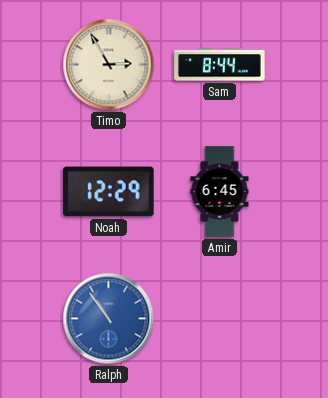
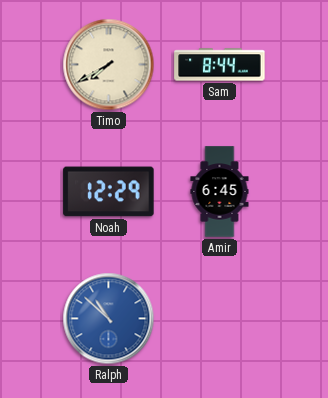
Timo: 2:55 -> 7:40 (109, 65)
Ralph: 10:54 -> 10:52 (109, 319)
